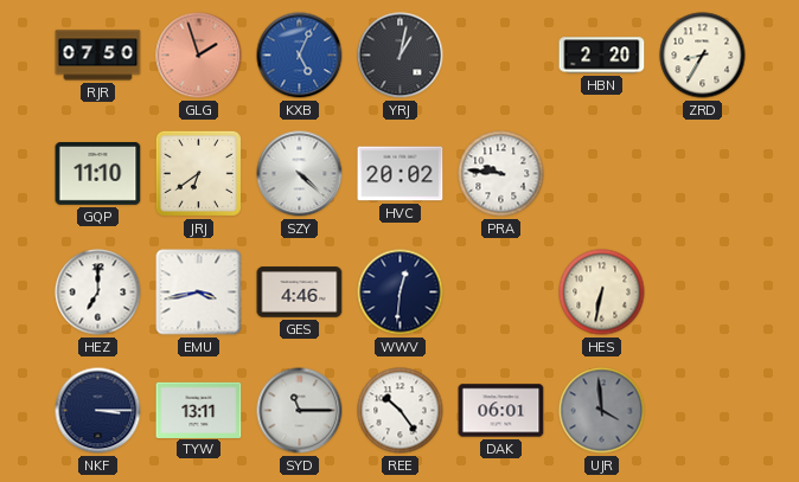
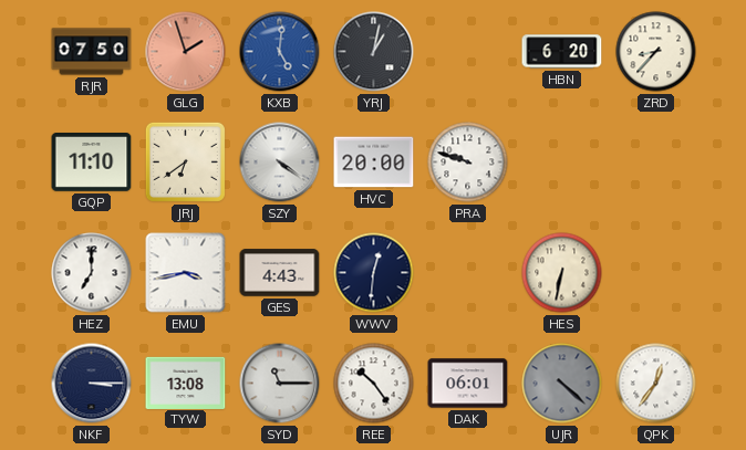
KXB: 5:04 -> 5:01 (280, 52)
HBN: 2:20 -> 6:20 (562, 52)
ZRD: 8:35 -> 8:37 (656, 52)
SZY: 4:22 -> 4:21 (280, 163)
HVC: 20:02 -> 20:00 (374, 163)
PRA: 9:46 -> 9:48 (468, 163)
GES: 4:46 -> 4:43 (280, 273)
TYW: 13:11 -> 13:08 (186, 383)
UJR: 3:59 -> 4:22 (562, 384)
QPK: none -> 12:36 (656, 384)
